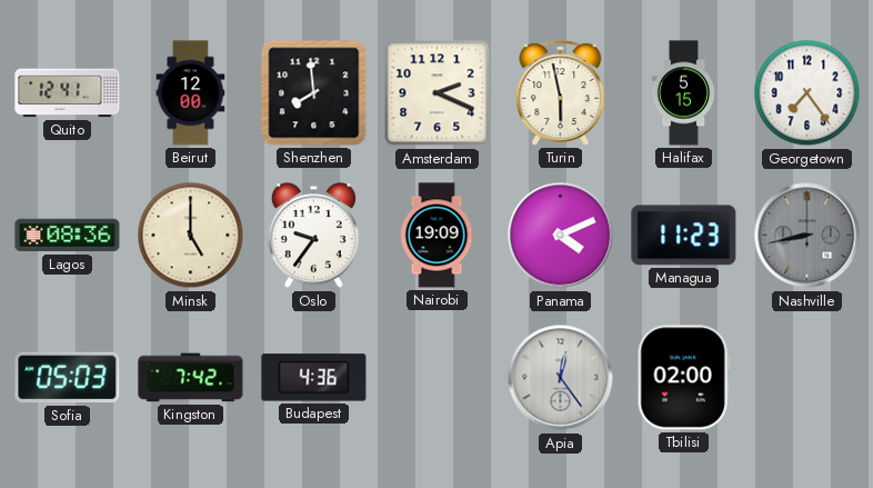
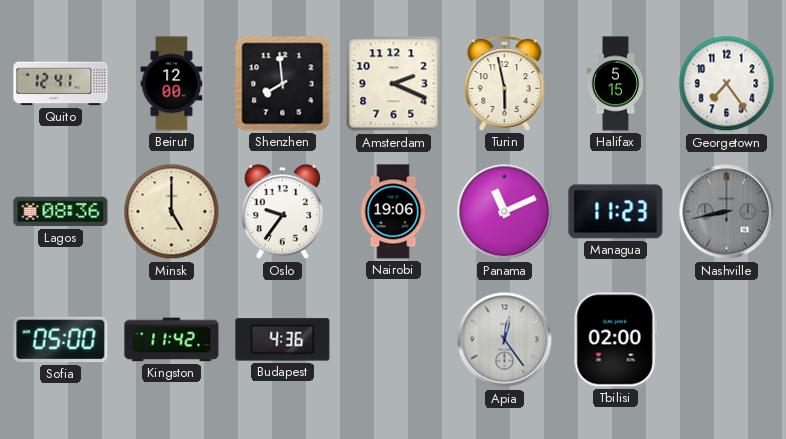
Nairobi: 19:09 -> 19:06 (393, 212)
Panama: 4:11 -> 11:11 (505, 212)
Sofia: 05:03 -> 05:00 (61, 340)
Kingston: 7:42 -> 11:42 (172, 340)
